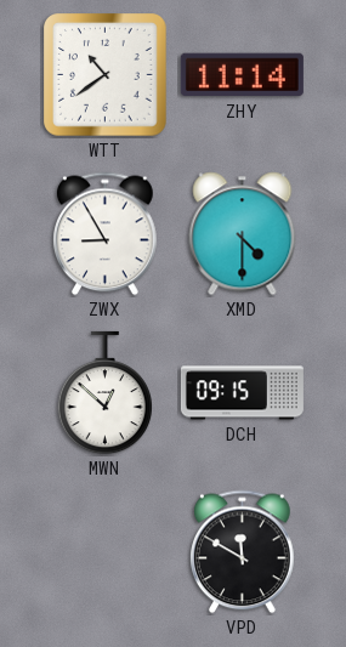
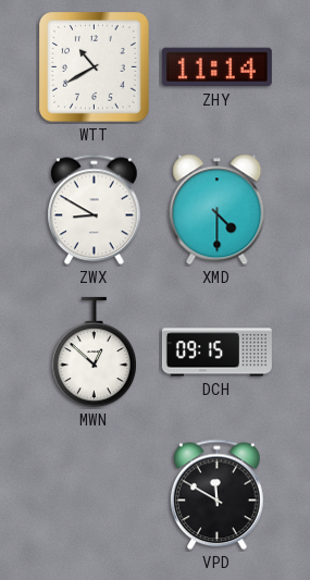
WTT: 10:39 -> 10:40 (95, 67)
ZWX: 8:55 -> 8:50 (95, 210)
